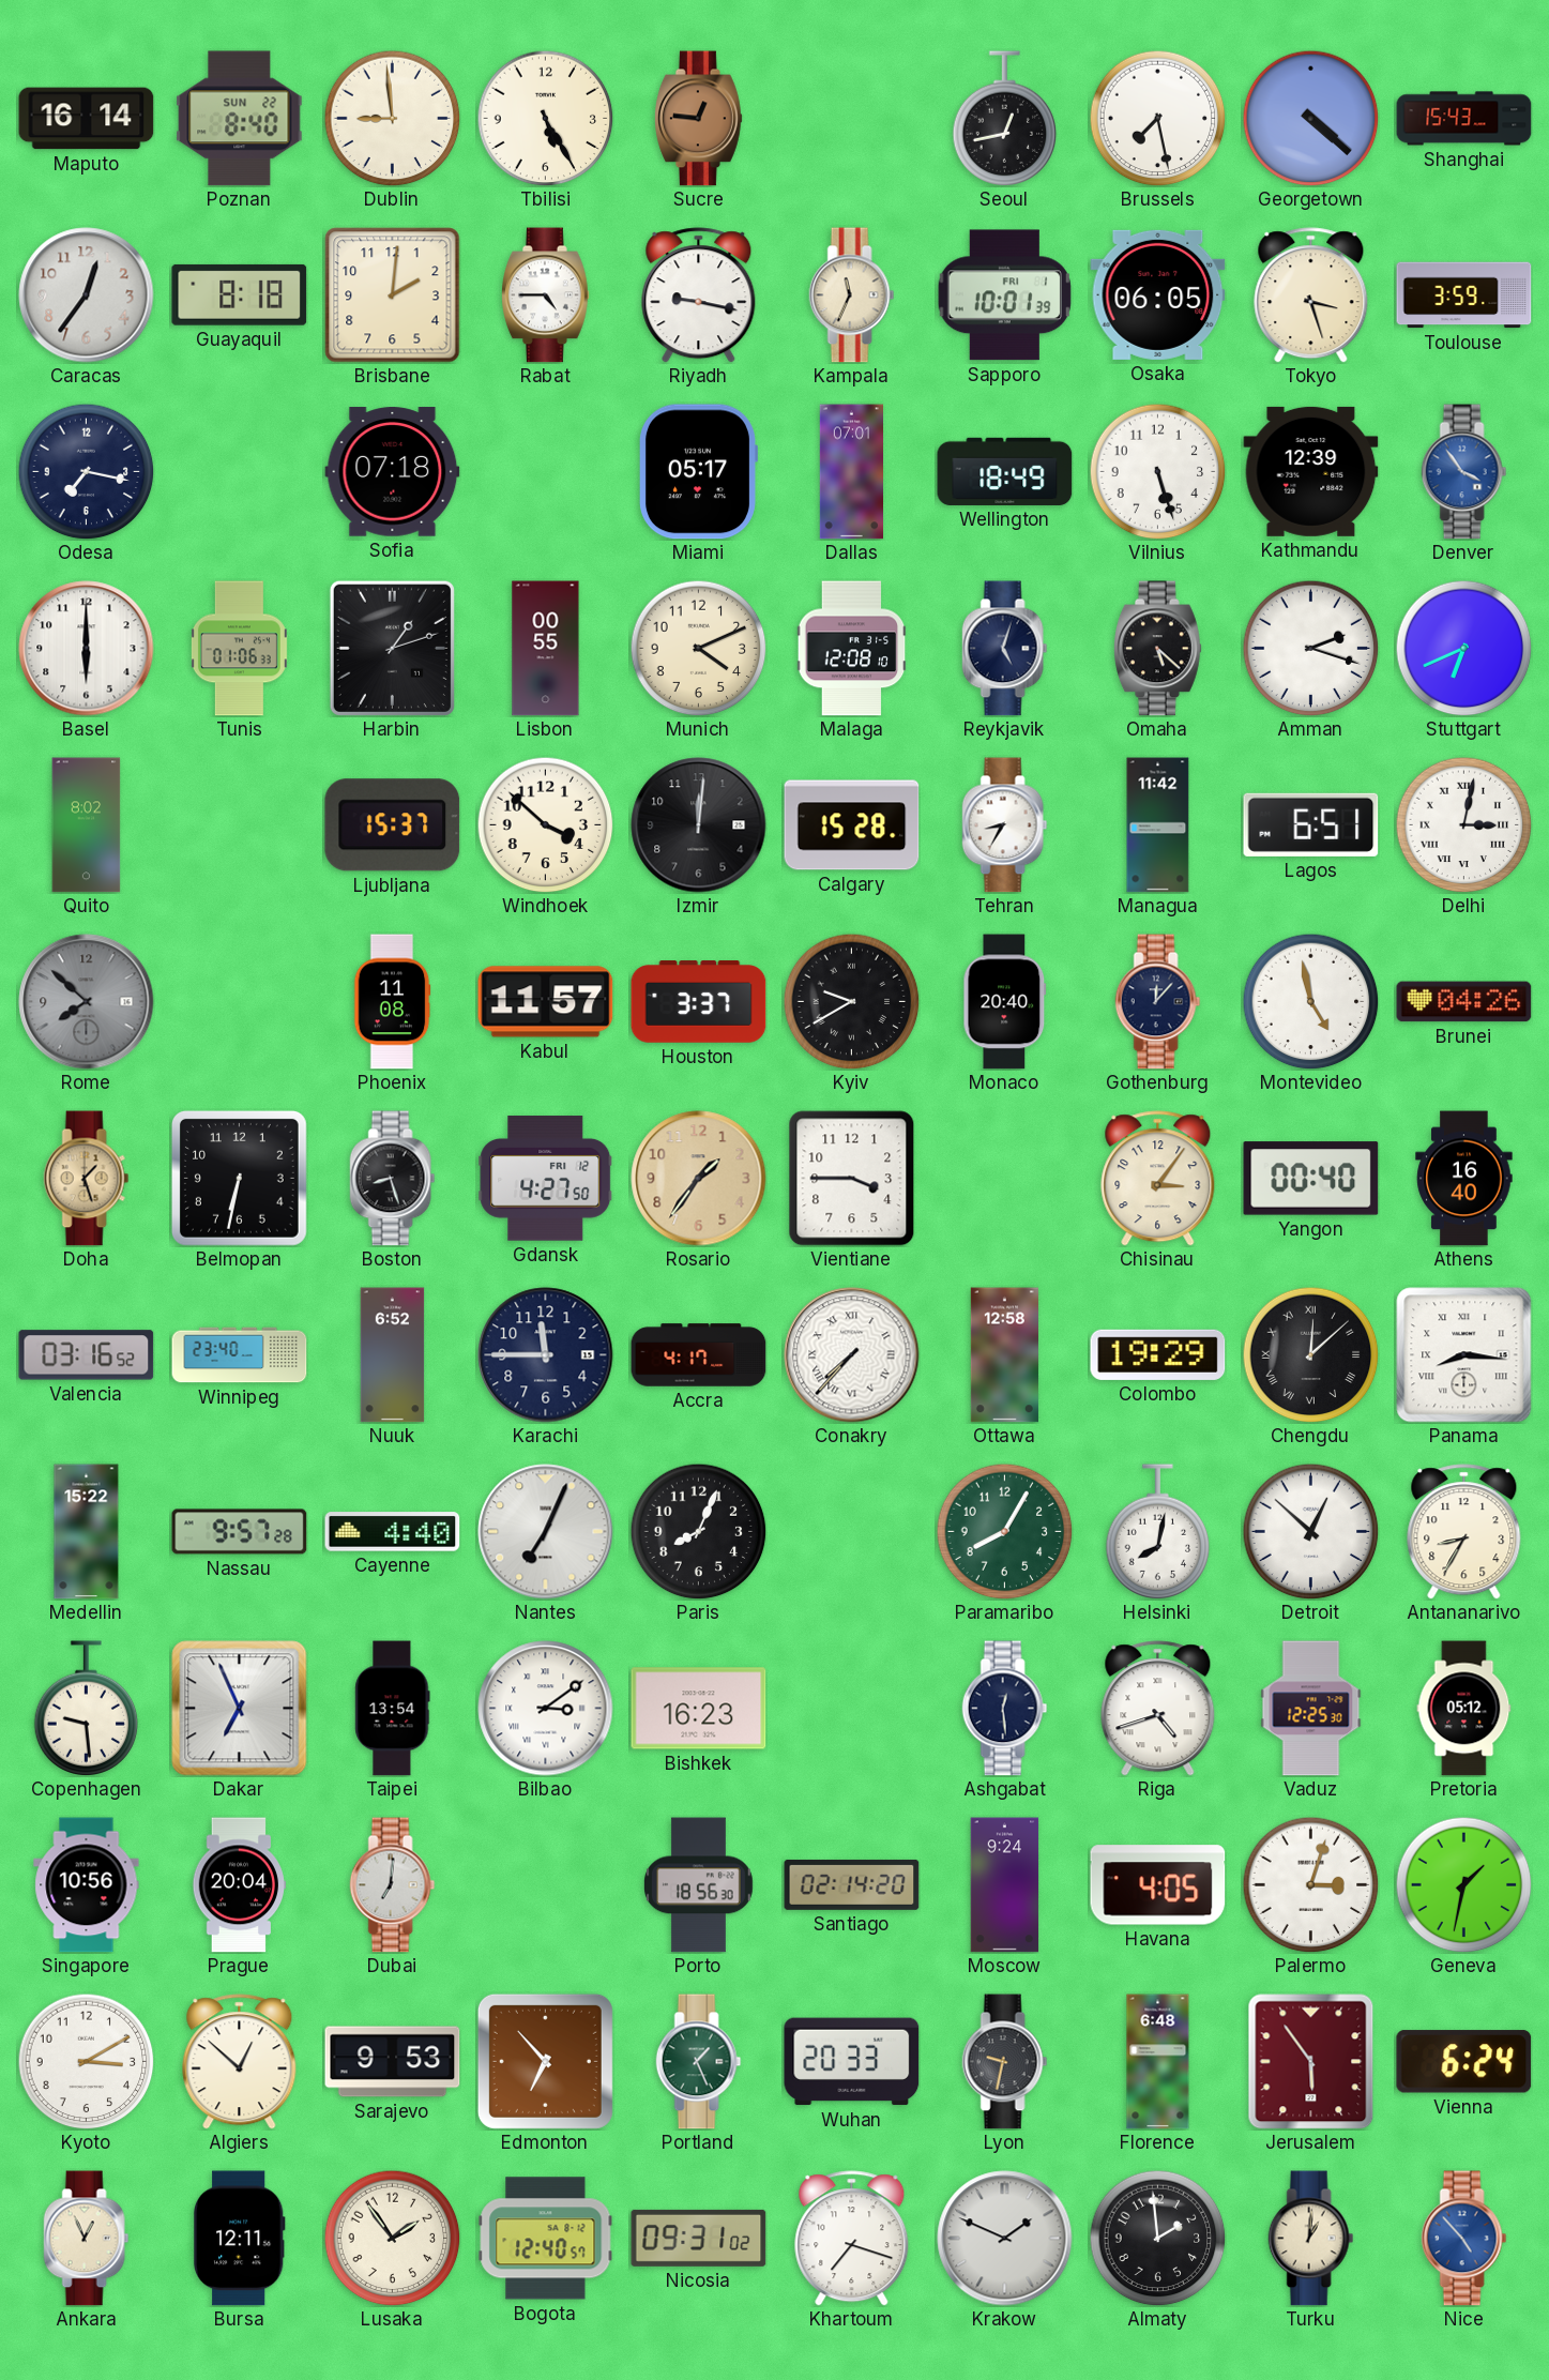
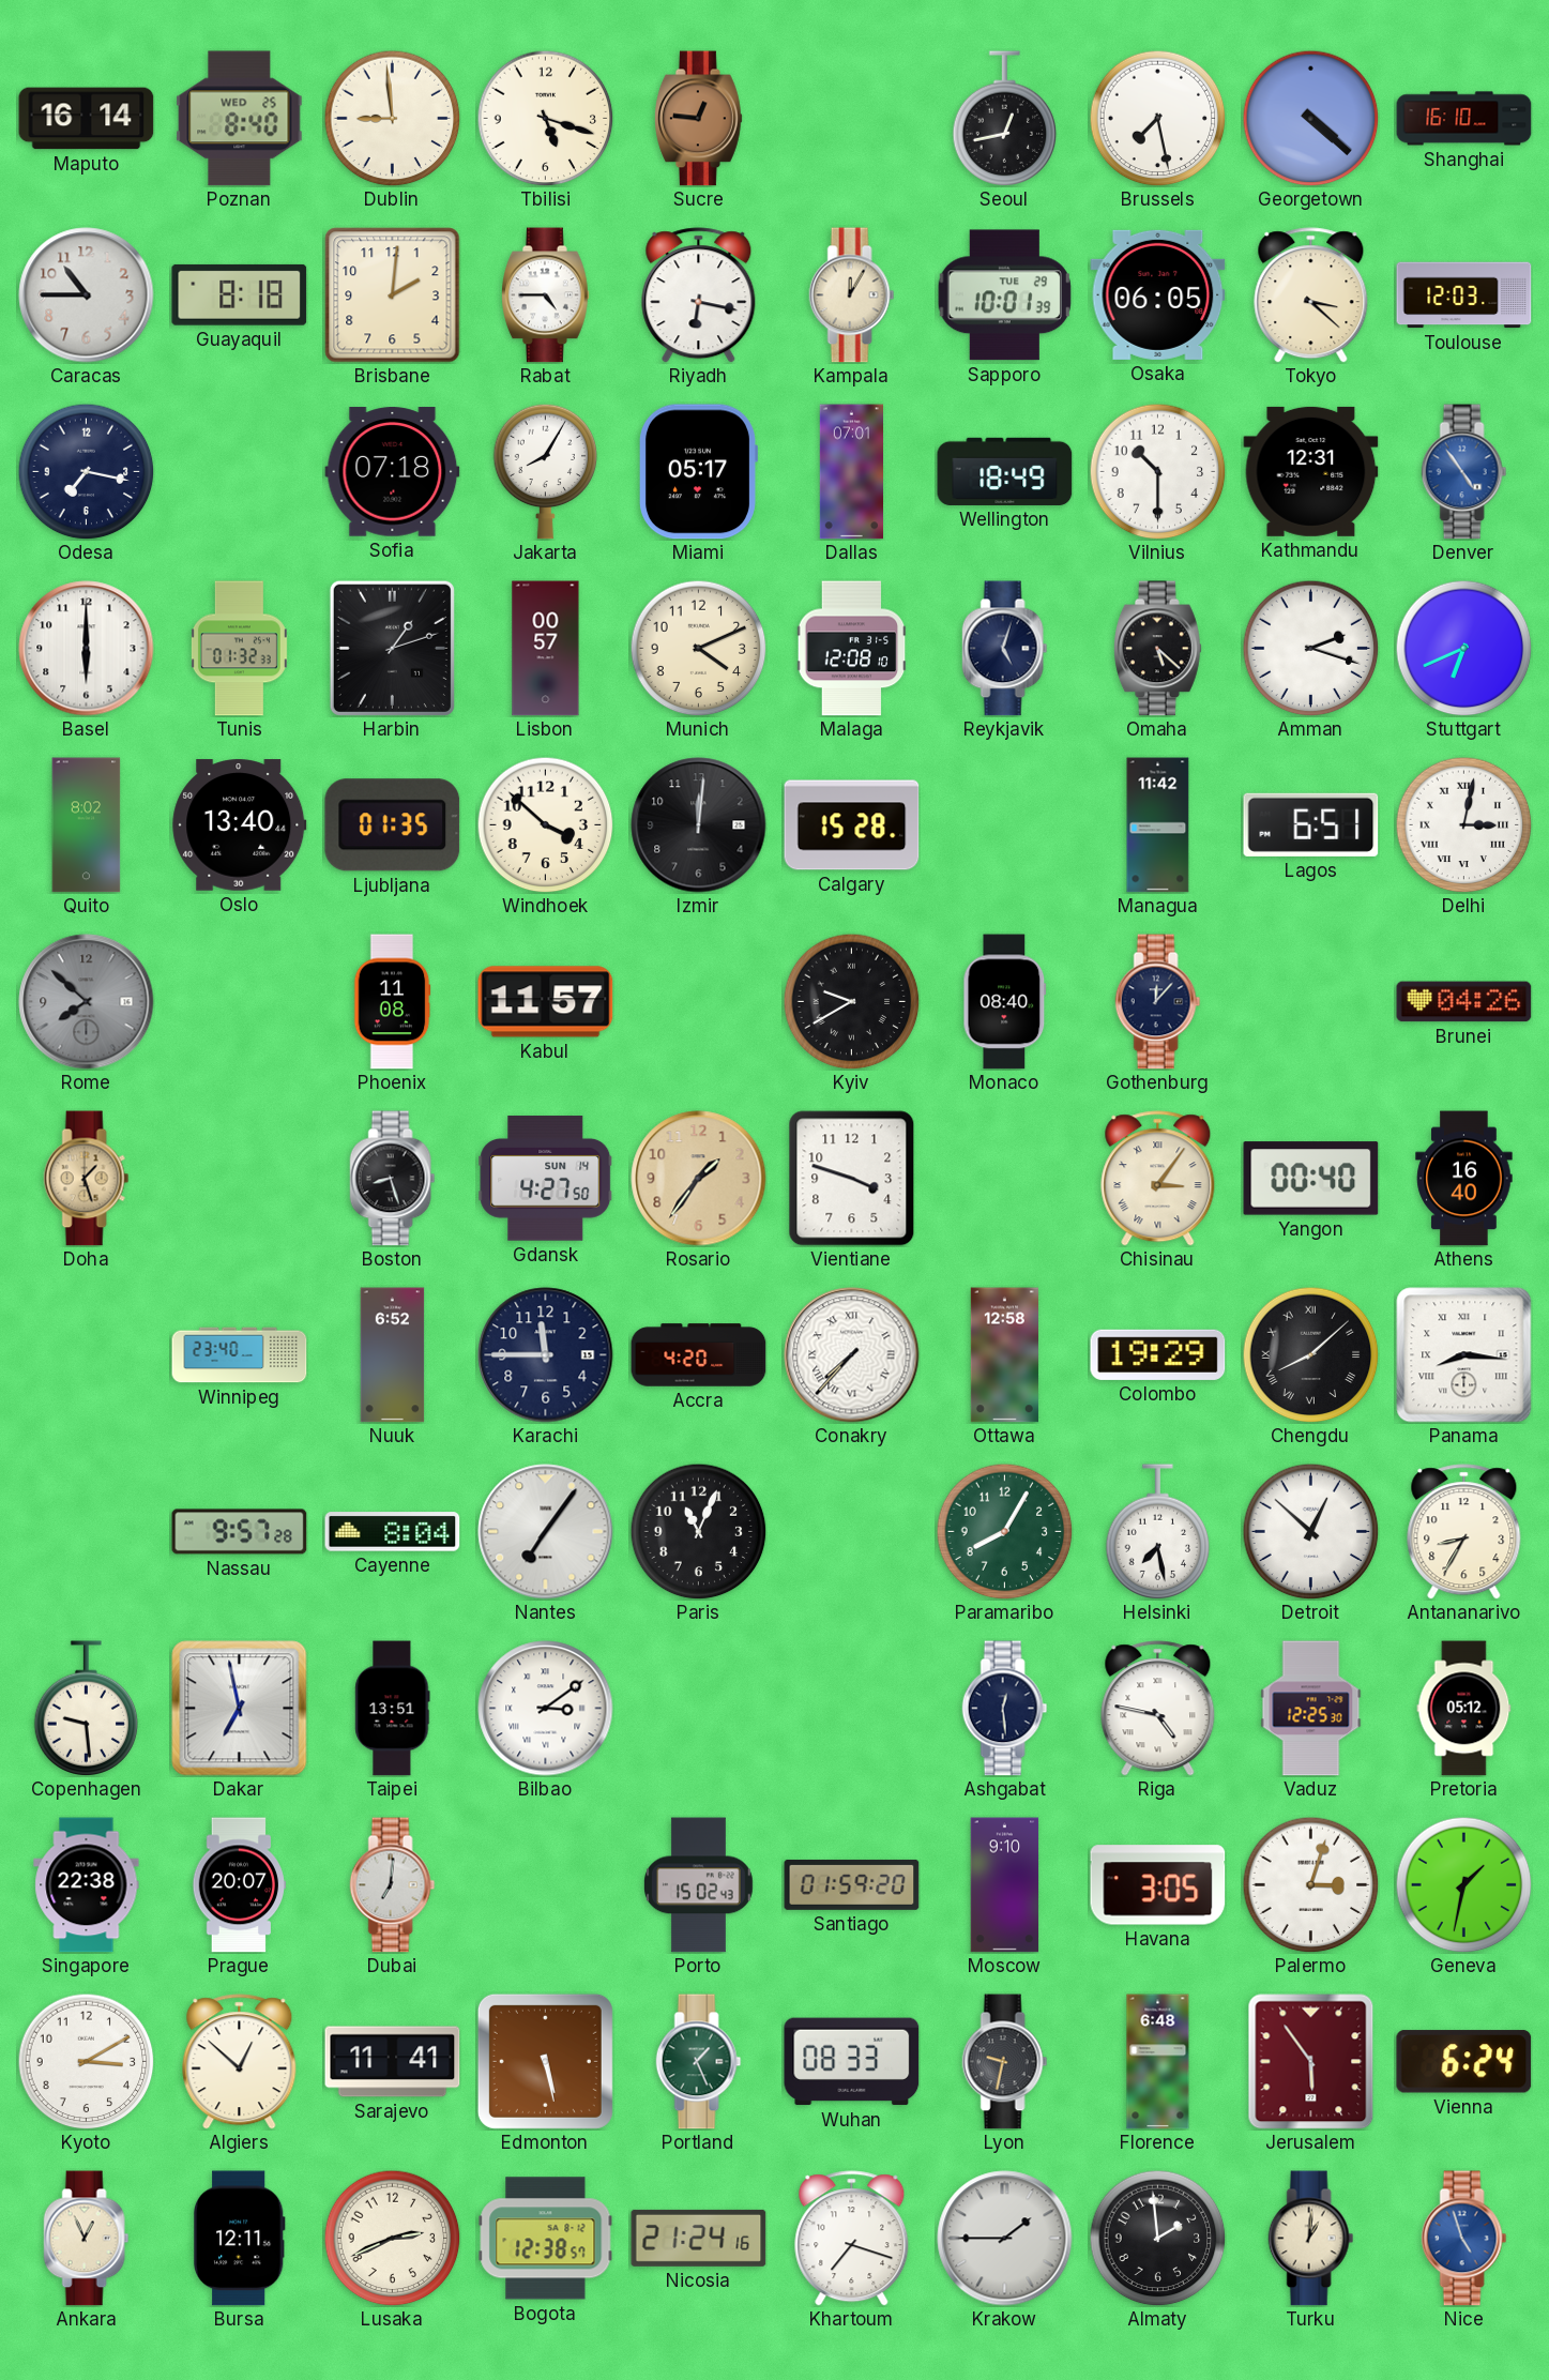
Poznan date: SUN 22 -> WED 25 (240, 119)
Tbilisi: 5:25 -> 5:18 (545, 118)
Shanghai: 15:43 -> 16:10 (1464, 119)
Caracas: 12:36 -> 10:45 (87, 295)
Riyadh: 9:17 -> 6:17 (699, 295)
Kampala: 11:34 -> 12:05 (852, 295)
Sapporo date: FRI 1 -> TUE 29 (1004, 295)
Tokyo: 3:27 -> 3:22 (1311, 295)
Toulouse: 3:59 -> 12:03 (1464, 295)
Jakarta: none -> 8:05 (546, 471)
Vilnius: 5:27 -> 10:30 (1157, 471)
Kathmandu: 12:39 -> 12:31 (1311, 471)
Denver: 3:54 -> 4:54 (1464, 472)
Tunis: 01:06 -> 01:32 (239, 649)
Lisbon: 00:55 -> 00:57 (546, 649)
Oslo: none -> 13:40 (240, 825)
Ljubljana: 15:37 -> 01:35 (393, 825)
Tehran: 8:35 -> none (1005, 825)
Houston: 3:37 -> none (699, 1002)
Monaco: 20:40 -> 08:40 (1005, 1002)
Montevideo: 4:58 -> none (1310, 1001)
Belmopan: 6:32 -> none (239, 1178)
Gdansk date: FRI 12 -> SUN 14 (546, 1179)
Vientiane: 3:45 -> 3:48 (852, 1179)
Chisinau numerals: Arabic -> Roman (1158, 1179)
Valencia: 03:16 -> none (87, 1355)
Accra: 4:17 -> 4:20 (699, 1355)
Chengdu: 12:08 -> 8:08 (1310, 1354)
Medellin: 15:22 -> none (87, 1532)
Cayenne: 4:40 -> 8:04 (393, 1532)
Nantes: 7:04 -> 7:06 (546, 1532)
Paris: 8:04 -> 11:04 (698, 1531)
Helsinki: 8:02 -> 7:28 (1158, 1531)
Dakar: 6:56 -> 6:58 (240, 1709)
Taipei: 13:54 -> 13:51 (393, 1709)
Bishkek: 16:23 -> none (699, 1709)
Riga: 4:42 -> 4:47 (1158, 1709)
Singapore: 10:56 -> 22:38 (87, 1885)
Prague: 20:04 -> 20:07 (239, 1885)
Porto: 18:56 -> 15:02 (699, 1885)
Santiago: 02:14 -> 01:59 (852, 1884)
Moscow: 9:24 -> 9:10 (1005, 1885)
Havana: 4:05 -> 3:05 (1158, 1885)
Sarajevo: 9:53 -> 11:41 (393, 2062)
Edmonton: 6:53 -> 5:28 (545, 2061)
Wuhan: 20:33 -> 08:33 (852, 2062)
Lusaka: 1:54 -> 2:41 (392, 2238)
Bogota: 12:40 -> 12:38 (546, 2239)
Nicosia: 09:31 -> 21:24 (699, 2238)
Krakow: 1:49 -> 1:45 (1005, 2239)
Nice: 4:53 -> 4:57 (1464, 2239)
